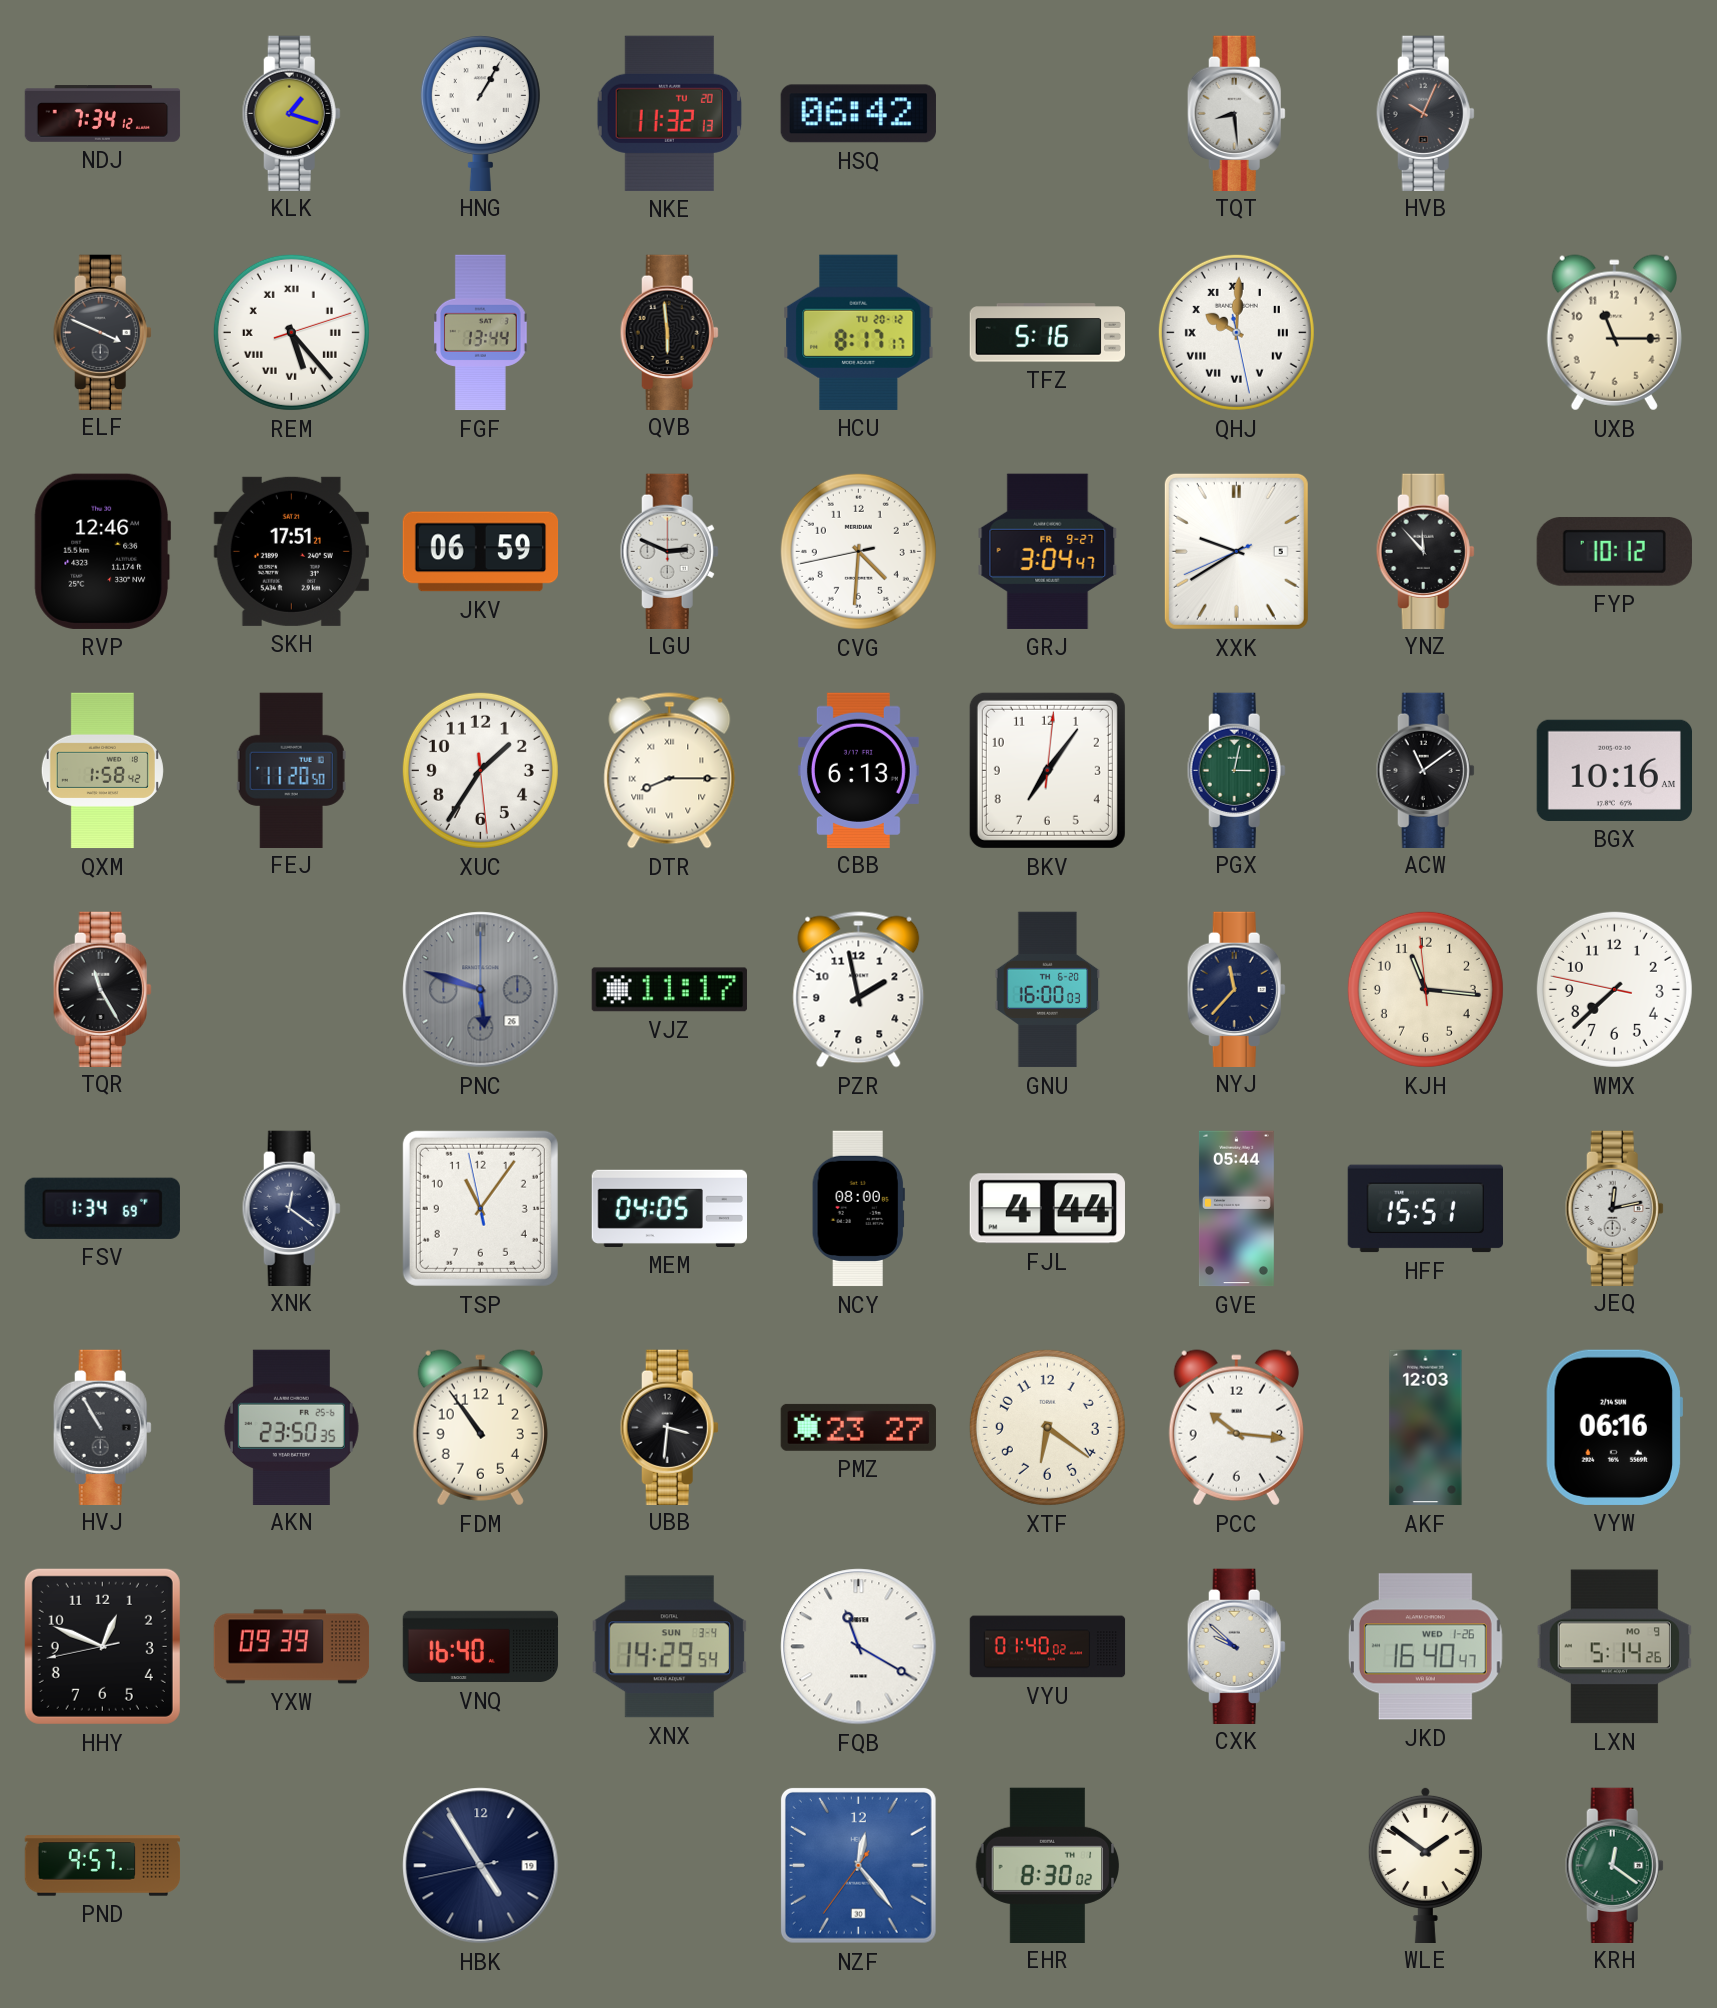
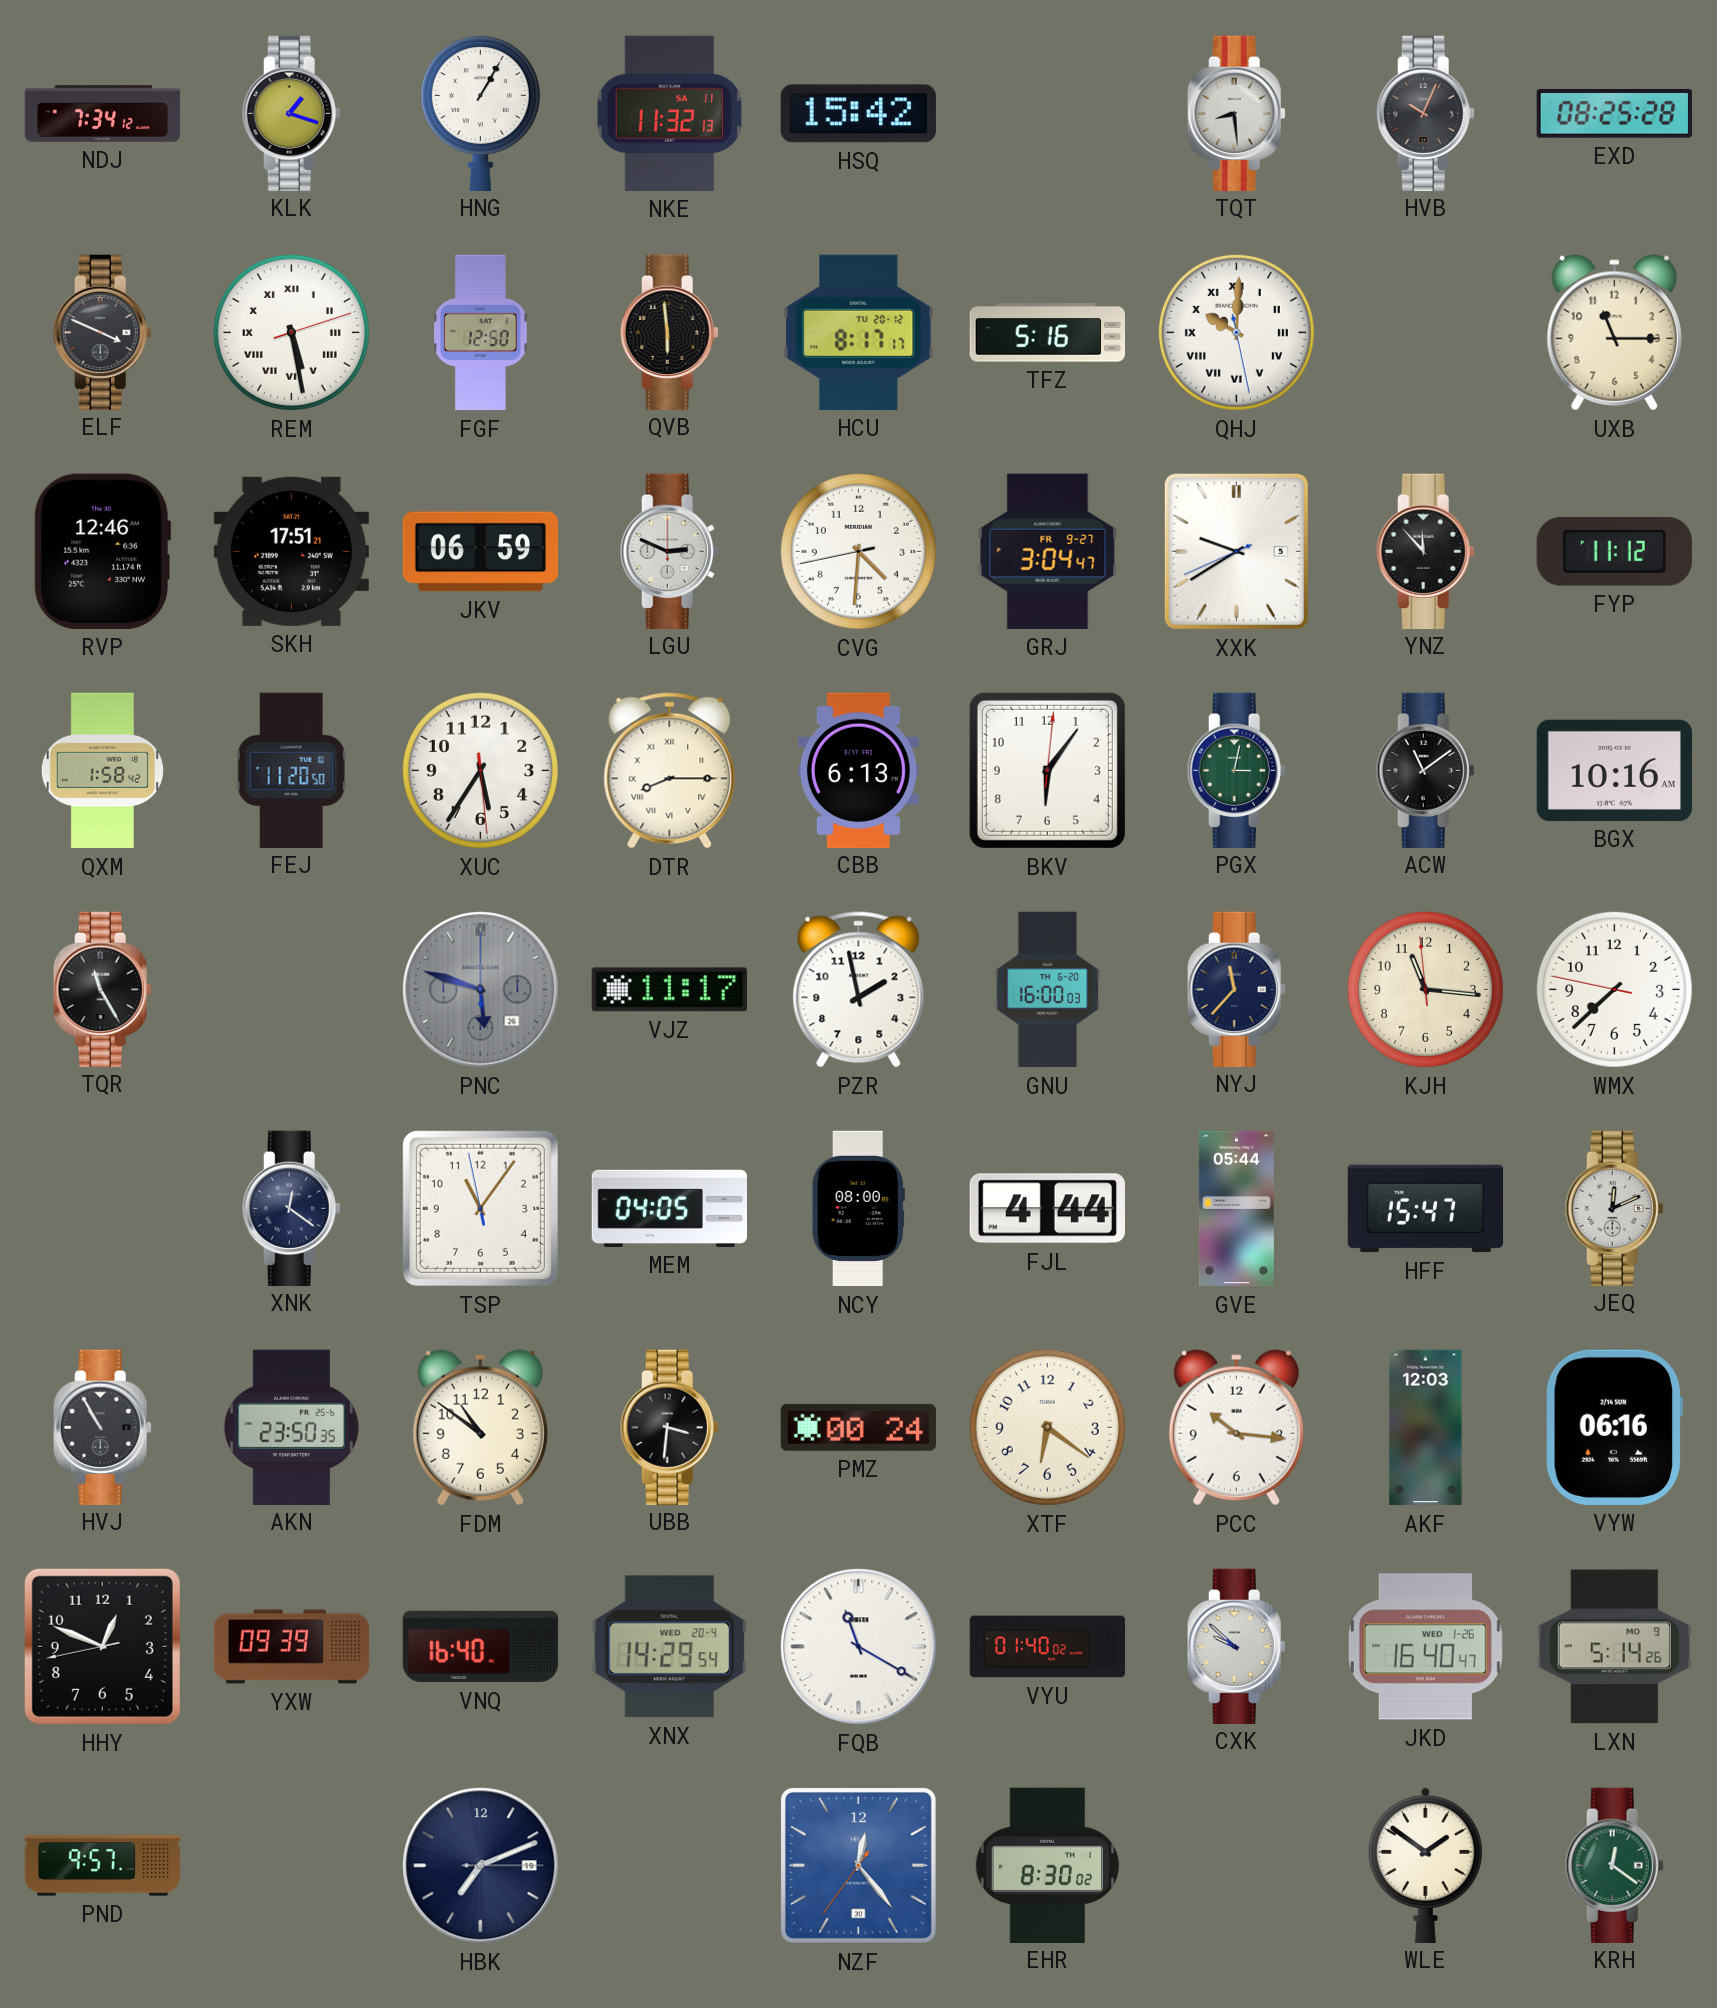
NKE date: TU 20 -> SA 11 (669, 113)
HSQ: 06:42 -> 15:42 (858, 114)
EXD: none -> 08:25 (1614, 113)
REM: 5:23 -> 5:28 (291, 332)
FGF: 13:44 -> 12:50 (481, 333)
FYP: 10:12 -> 11:12 (1614, 551)
XUC: 1:35 -> 5:35 (480, 770)
BKV: 7:06 -> 6:06 (1047, 770)
FSV: 1:34 -> none (102, 1208)
HFF: 15:51 -> 15:47 (1425, 1209)
JEQ: 12:13 -> 12:11 (1614, 1208)
FDM: 10:54 -> 10:51 (480, 1428)
PMZ: 23:27 -> 00:24 (858, 1427)
XNX date: SUN 3-4 -> WED 20-4 (669, 1647)
HBK: 4:54 -> 7:11 (481, 1866)
